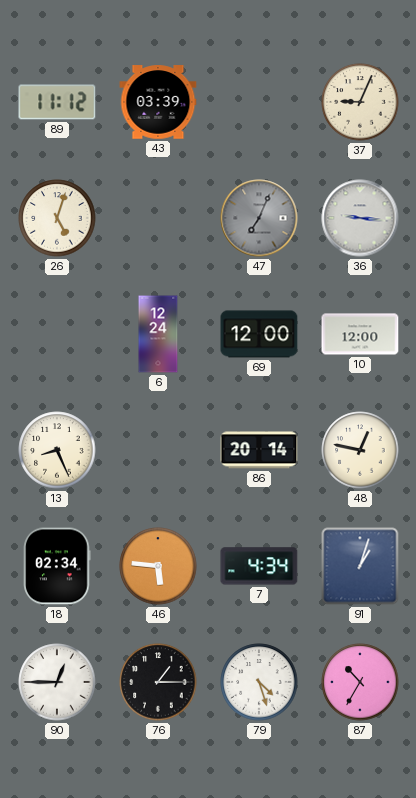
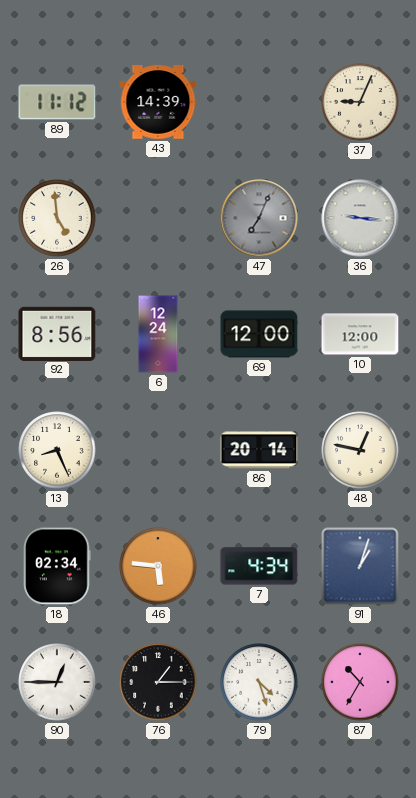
43: 03:39 -> 14:39 (158, 102)
26: 5:03 -> 4:59 (57, 218)
92: none -> 8:56 (57, 333)
